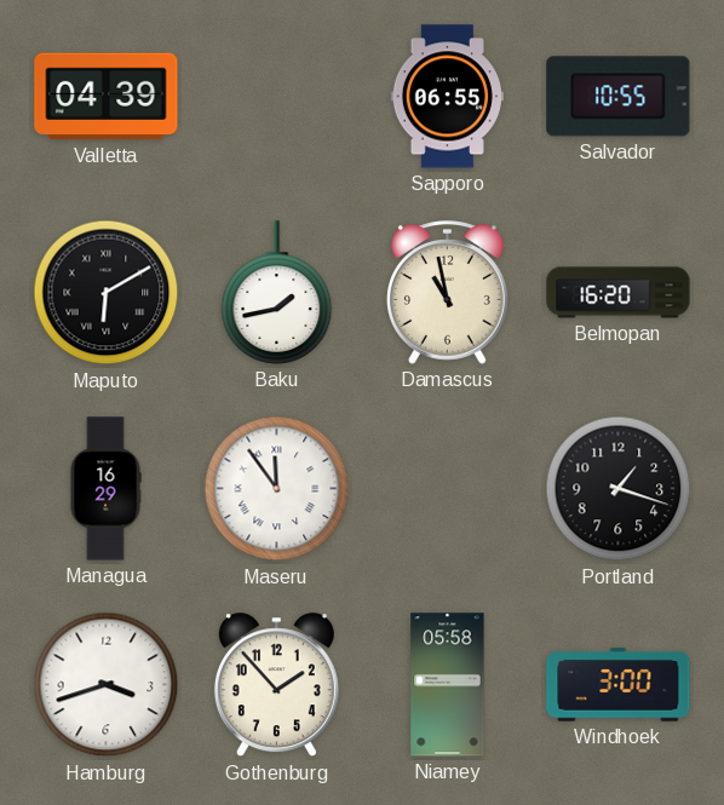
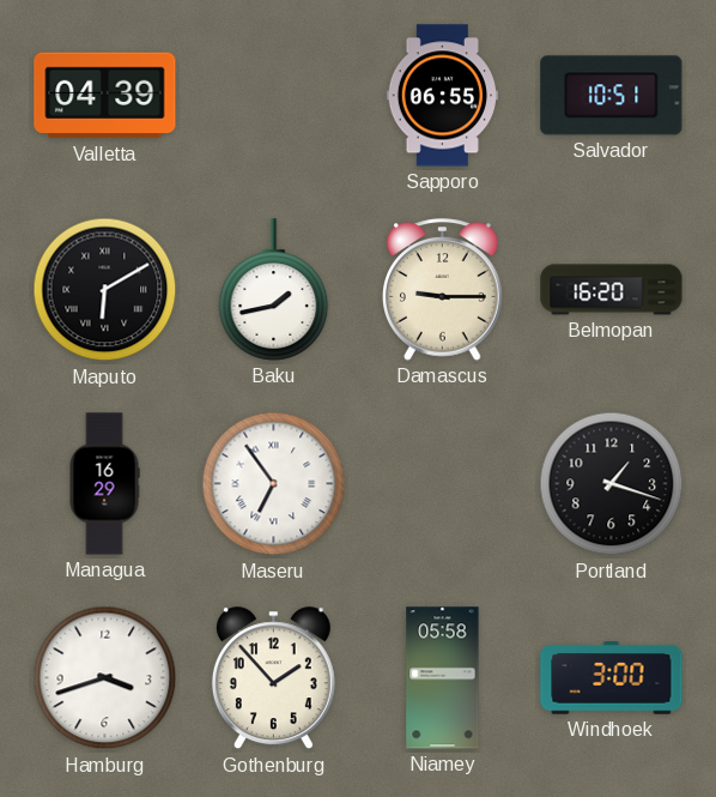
Salvador: 10:55 -> 10:51 (612, 96)
Damascus: 10:58 -> 9:15 (443, 290)
Maseru: 11:54 -> 6:54 (274, 484)
